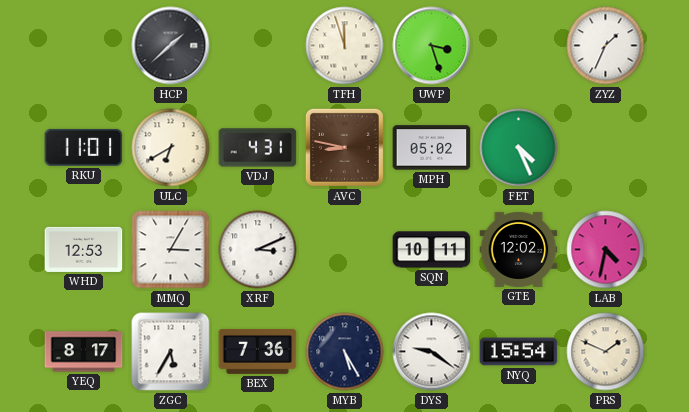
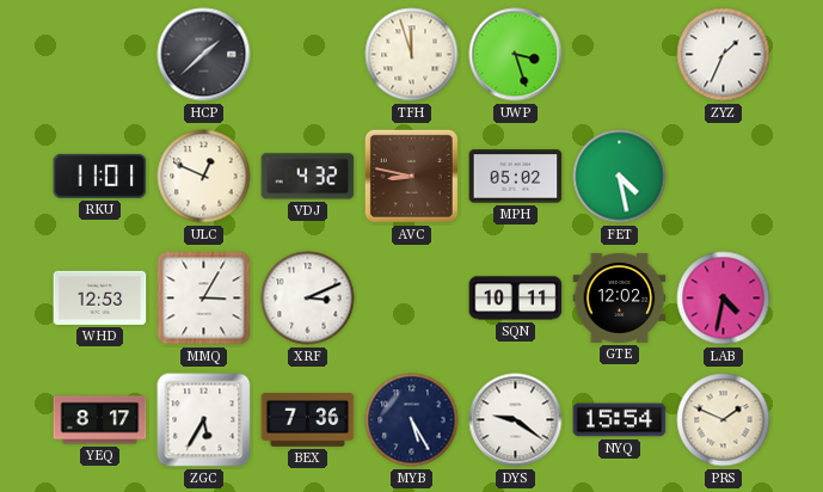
ULC: 6:40 -> 12:49 (204, 177)
VDJ: 4:31 -> 4:32 (308, 177)
FET: 4:26 -> 4:28 (620, 177)
